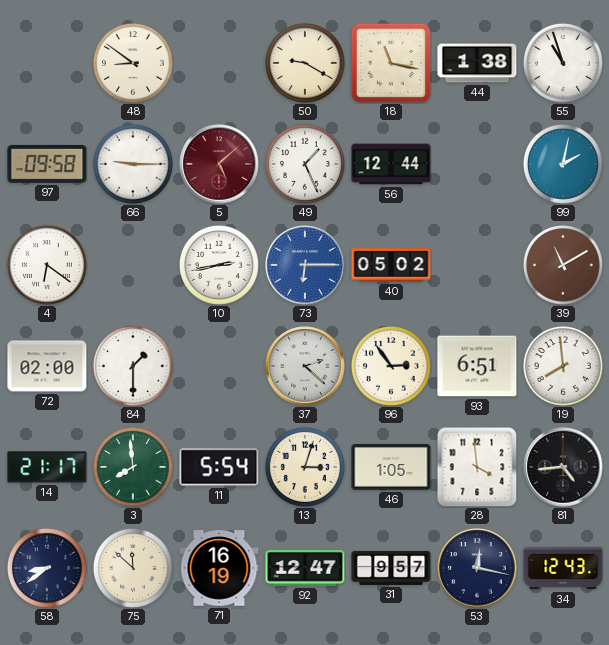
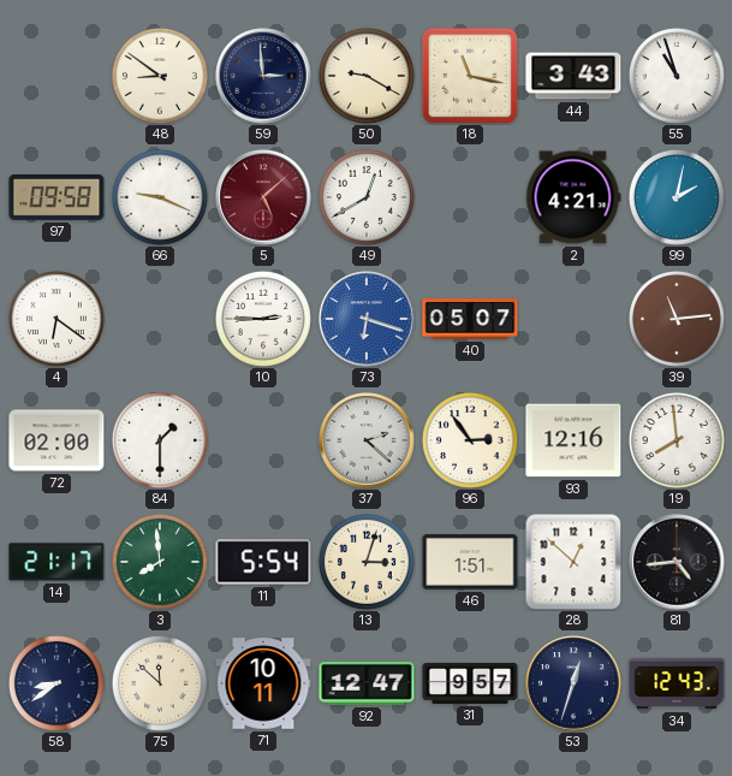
59: none -> 2:59 (263, 76)
44: 1:38 -> 3:43 (573, 76)
66: 9:15 -> 9:19 (160, 197)
49: 1:26 -> 12:40 (367, 197)
56: 12:44 -> none (391, 164)
2: none -> 4:21 (573, 197)
10: 2:43 -> 2:45 (263, 319)
73: 6:15 -> 6:18 (367, 319)
40: 05:02 -> 05:07 (470, 319)
39: 11:10 -> 11:14 (677, 319)
93: 6:51 -> 12:16 (573, 440)
46: 1:05 -> 1:51 (470, 562)
28: 3:59 -> 12:52 (573, 562)
71: 16:19 -> 10:11 (263, 683)
53: 12:17 -> 12:33 (573, 683)
